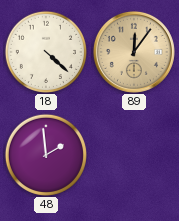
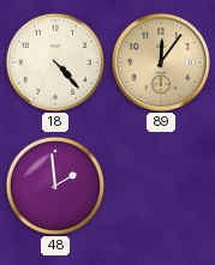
18: 4:22 -> 4:23 (55, 62)
